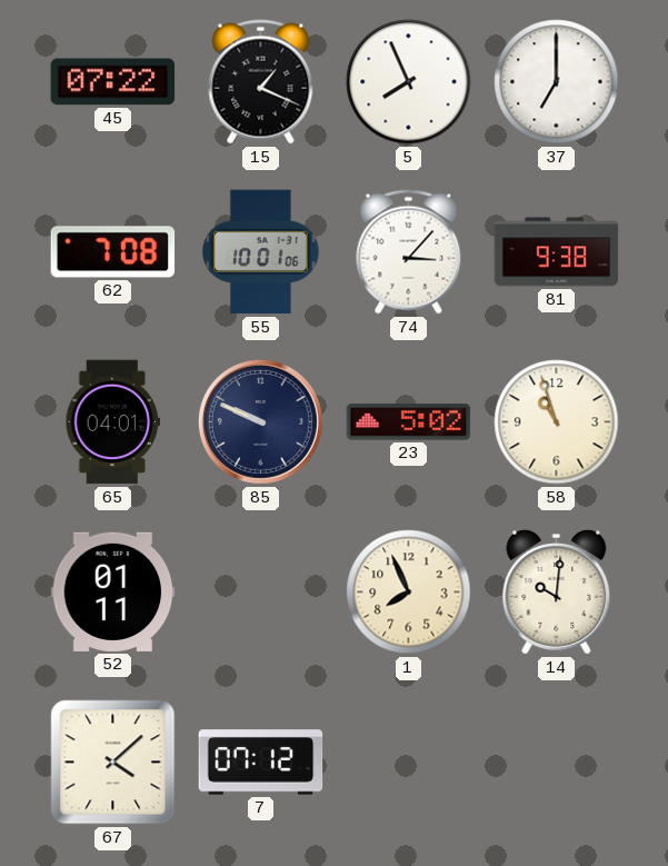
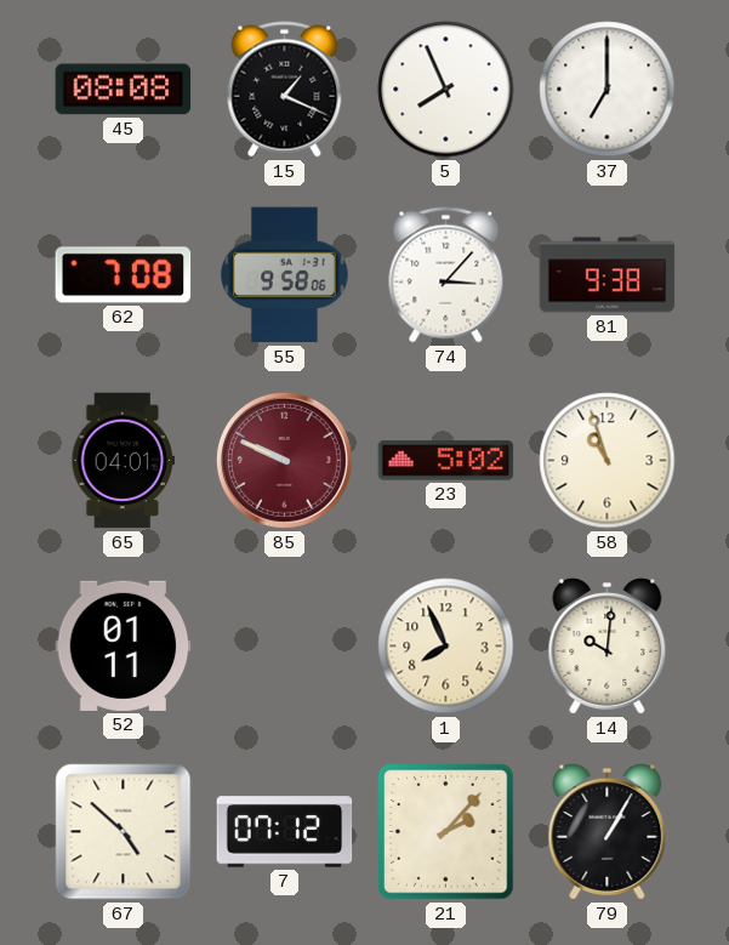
45: 07:22 -> 08:08 (124, 90)
55: 10:01 -> 9:58 (285, 275)
85 dial: navy -> burgundy (284, 460)
67: 4:08 -> 4:52 (124, 832)
21: none -> 2:07 (446, 832)
79: none -> 1:05 (608, 831)
